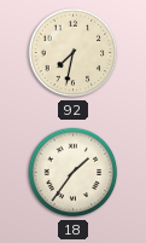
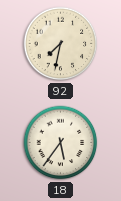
18: 1:36 -> 5:36 (61, 143)
